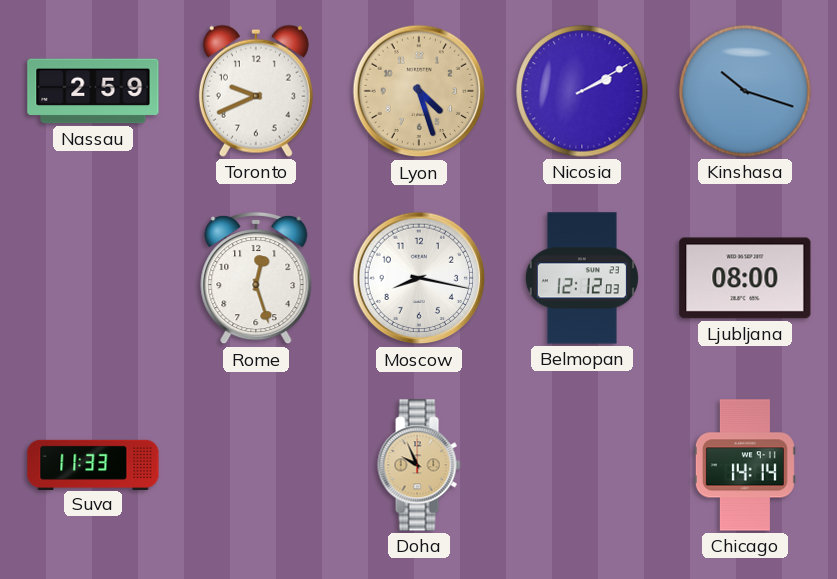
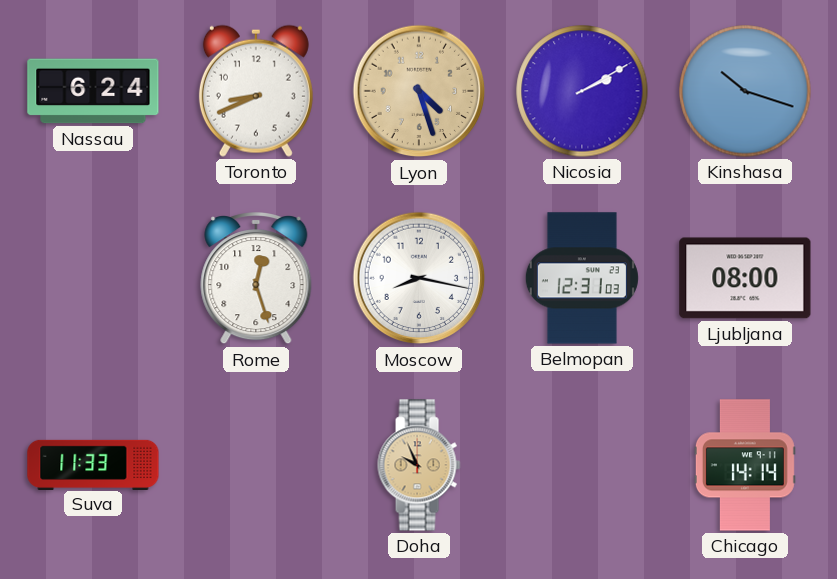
Nassau: 2:59 -> 6:24 (93, 91)
Toronto: 9:41 -> 8:41 (256, 91)
Belmopan: 12:12 -> 12:31 (582, 278)
